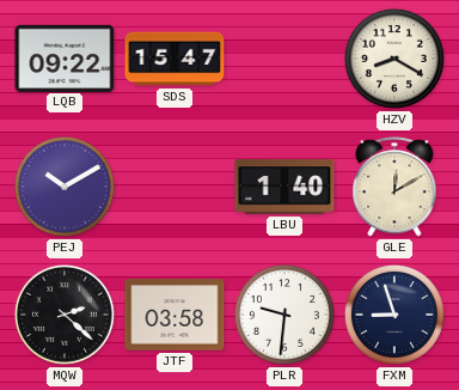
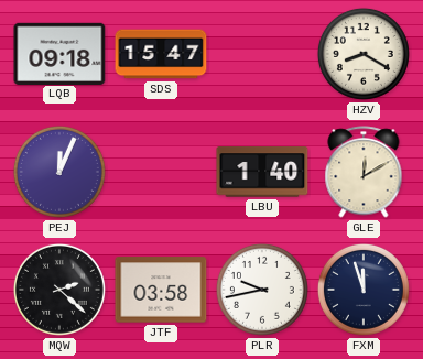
LQB: 09:22 -> 09:18 (59, 53)
PEJ: 10:10 -> 12:04 (59, 172)
PLR: 9:31 -> 9:43 (262, 290)
FXM: 8:57 -> 11:57 (364, 290)
